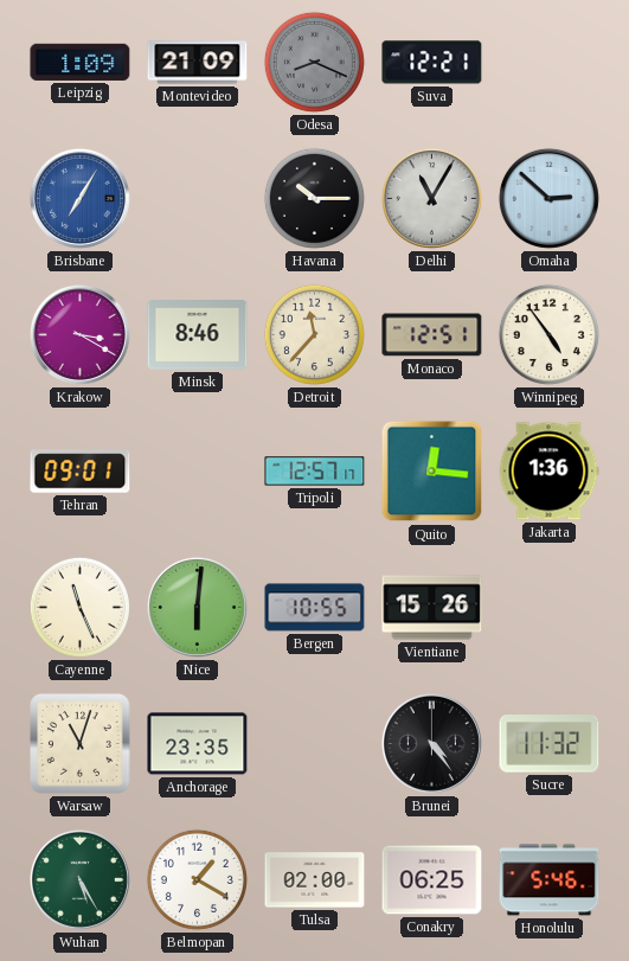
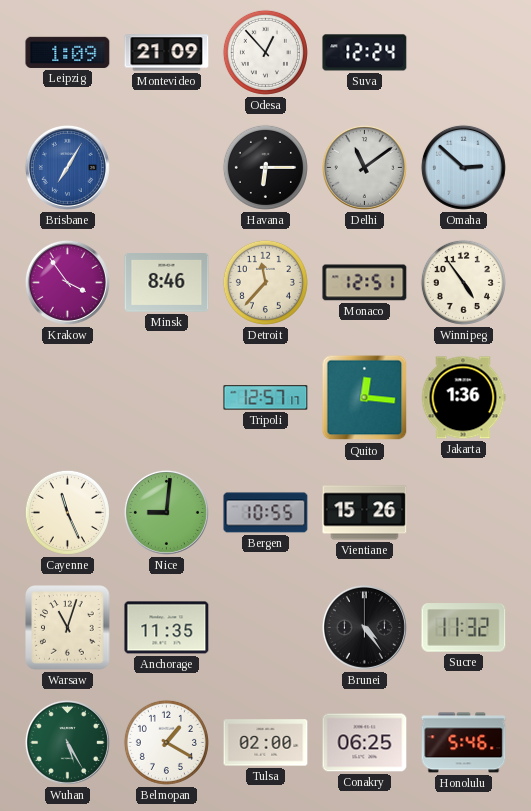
Odesa: 8:19 -> 12:53 (265, 52)
Odesa dial: grey -> white (265, 52)
Suva: 12:21 -> 12:24 (365, 53)
Havana: 10:15 -> 6:15 (265, 167)
Delhi: 11:05 -> 11:09 (364, 167)
Krakow: 3:20 -> 3:54 (67, 282)
Tehran: 09:01 -> none (81, 472)
Nice: 6:01 -> 9:01 (166, 512)
Anchorage: 23:35 -> 11:35 (167, 628)
